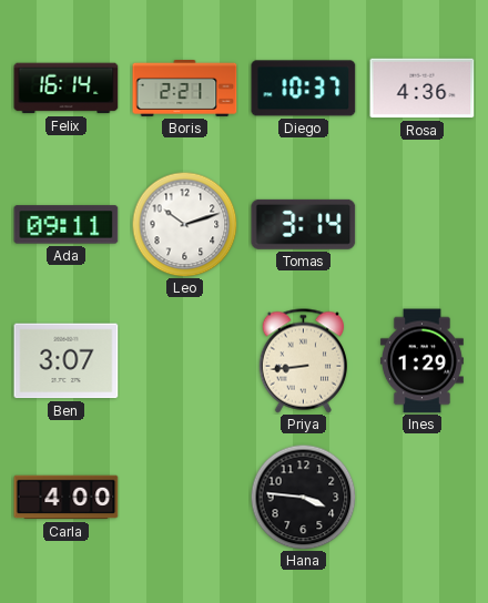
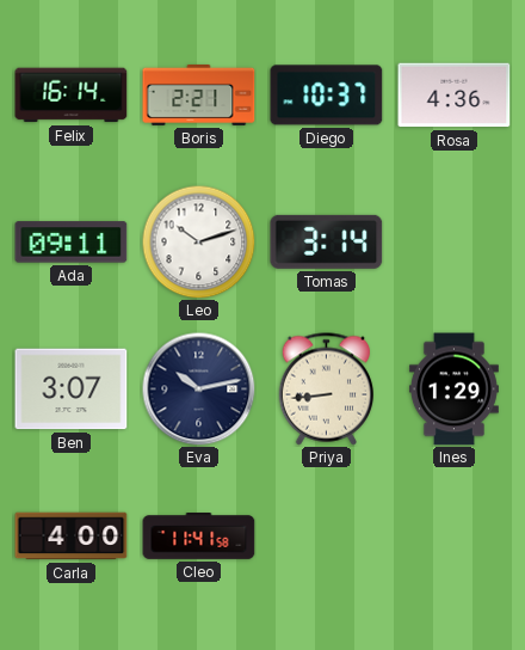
Eva: none -> 10:13 (198, 388)
Cleo: none -> 11:41 (199, 536)
Hana: 3:46 -> none (303, 497)
